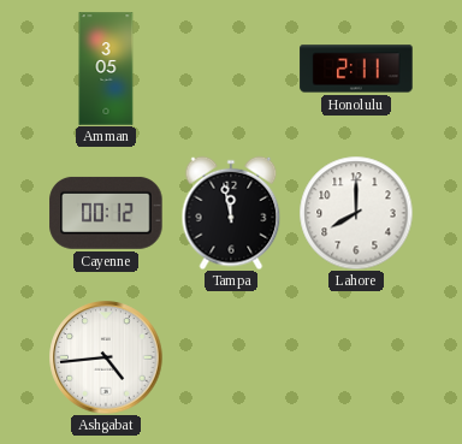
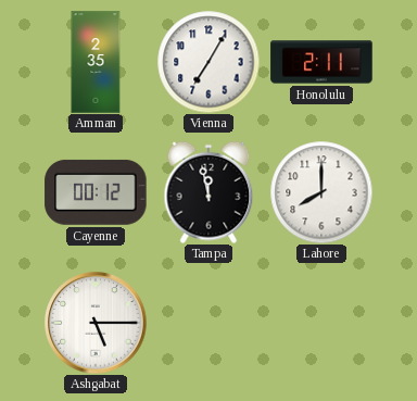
Amman: 3:05 -> 2:35 (96, 62)
Vienna: none -> 7:05 (208, 62)
Ashgabat: 4:44 -> 5:15 (96, 323)
